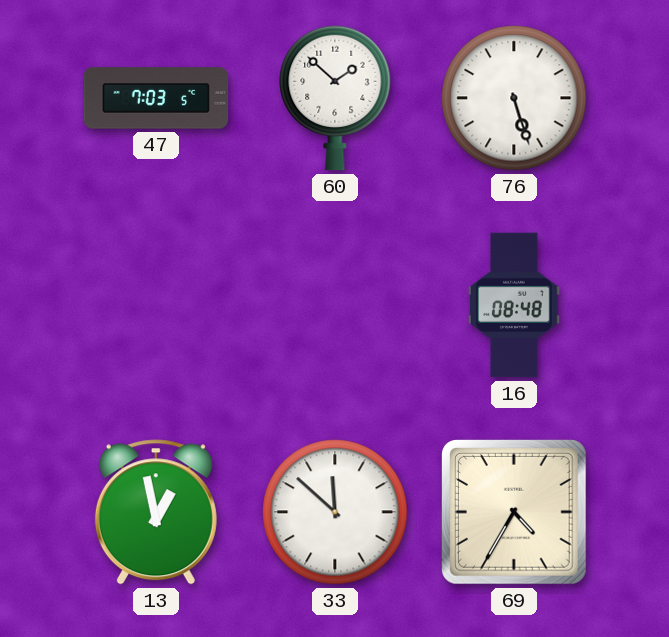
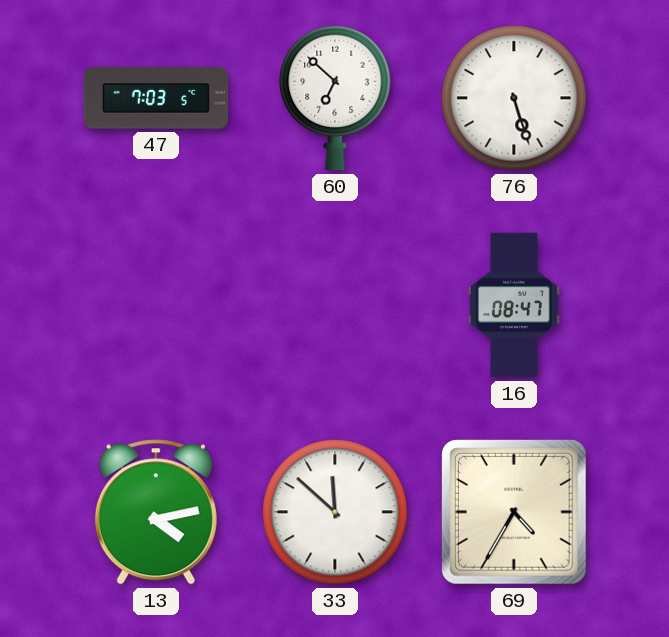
60: 1:52 -> 6:52 (335, 98)
16: 08:48 -> 08:47 (515, 305)
13: 12:58 -> 4:13 (156, 512)
